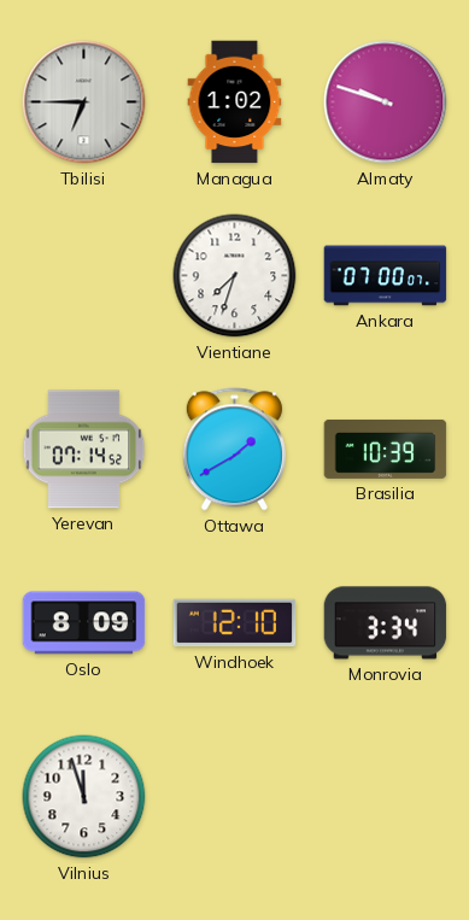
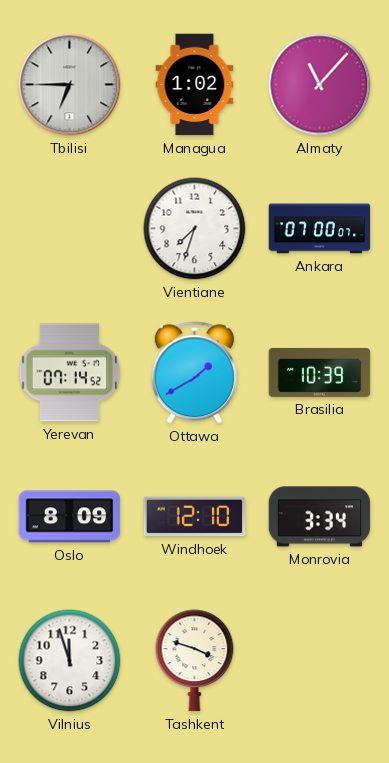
Almaty: 9:48 -> 11:07 (320, 85)
Tashkent: none -> 3:48 (195, 661)
